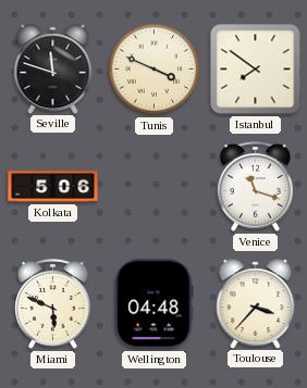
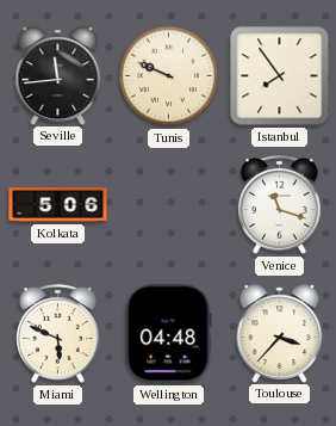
Seville: 11:48 -> 11:44 (58, 75)
Tunis: 3:49 -> 9:49 (169, 76)
Istanbul: 7:51 -> 7:54 (280, 76)
